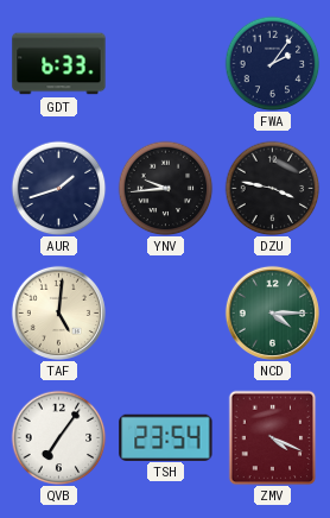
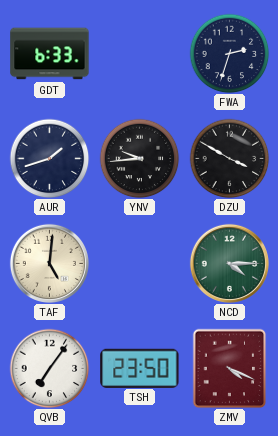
FWA: 2:06 -> 2:33 (229, 53)
DZU: 3:47 -> 3:50 (229, 158)
TSH: 23:54 -> 23:50 (140, 368)
